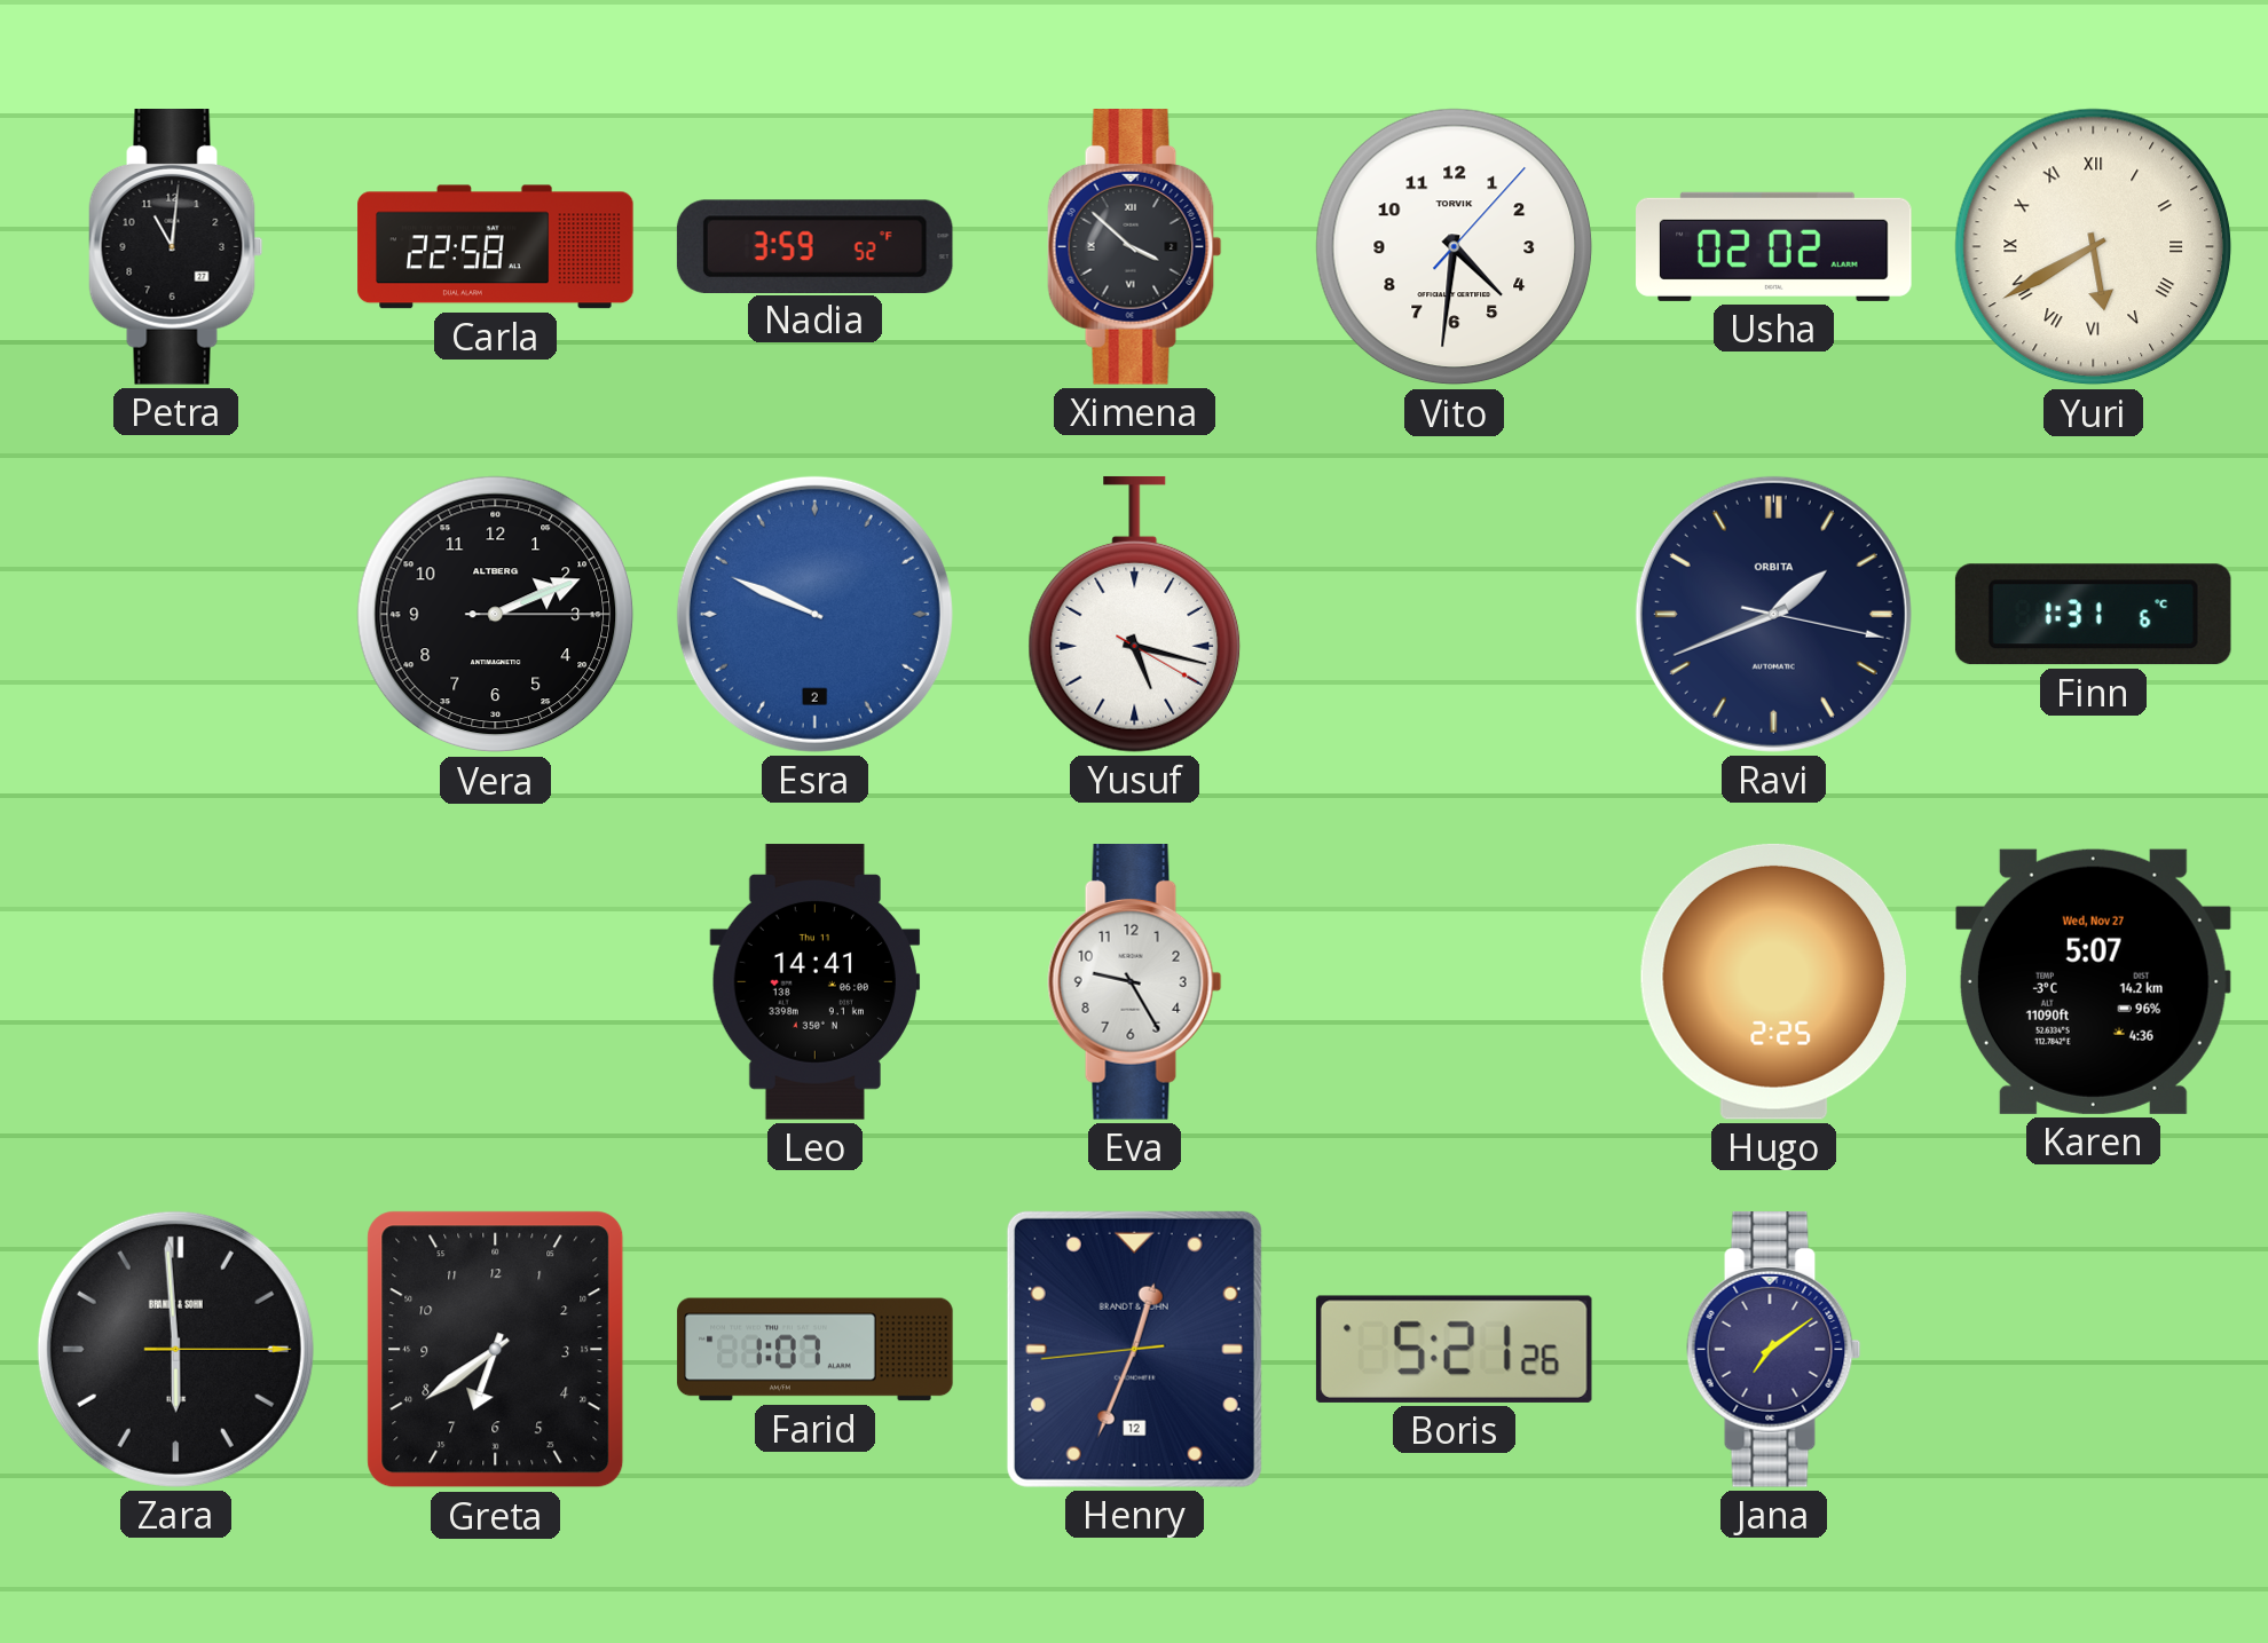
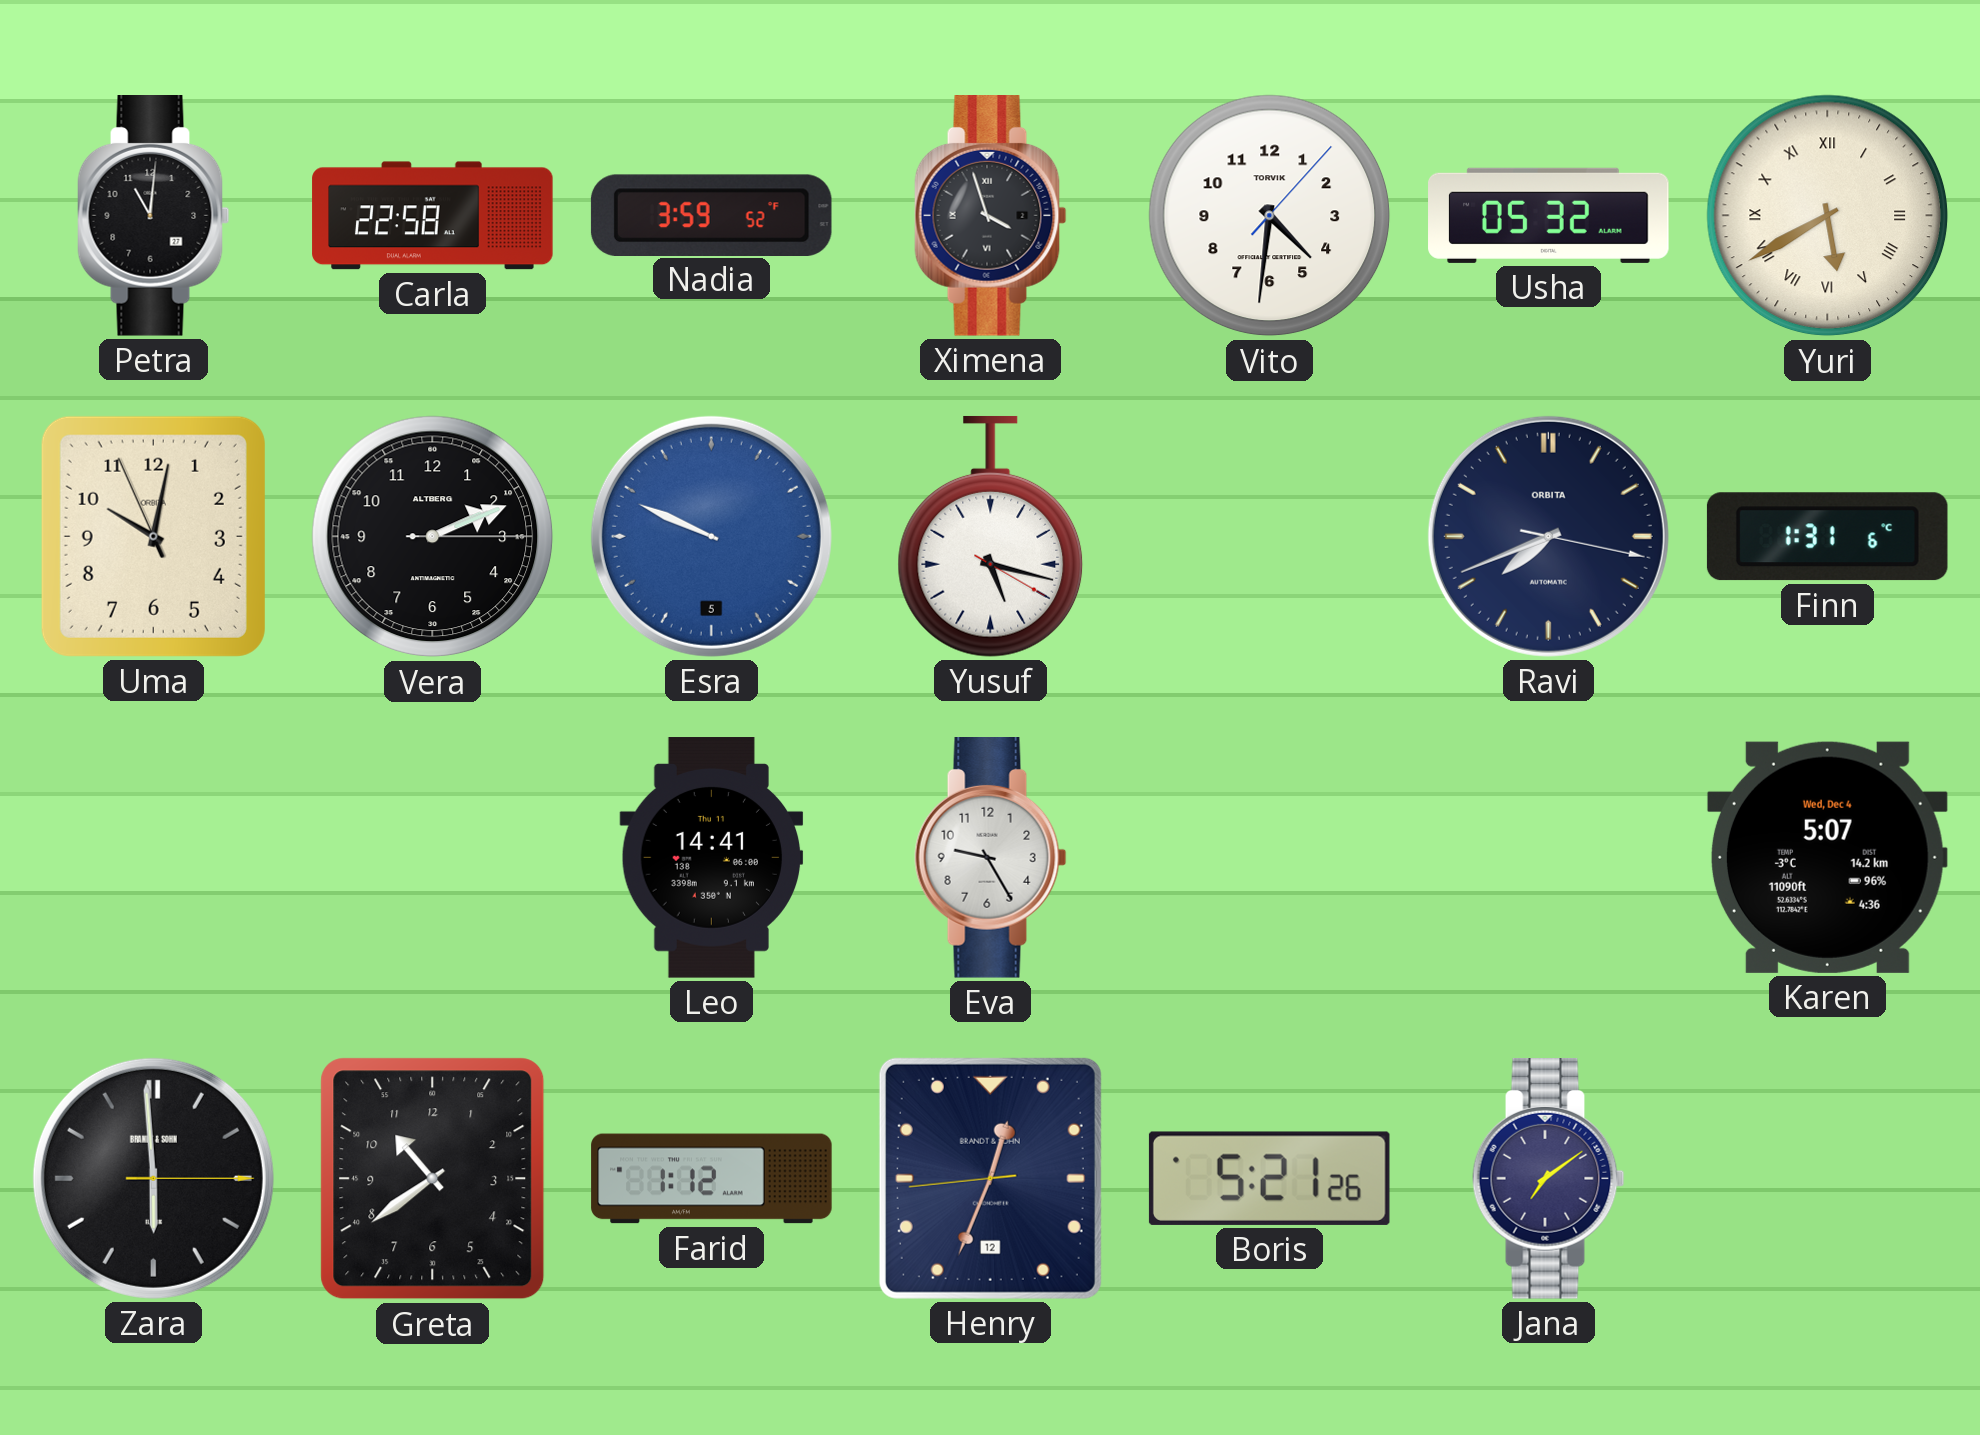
Ximena: 3:52 -> 3:57 (991, 216)
Usha: 02:02 -> 05:32 (1549, 215)
Uma: none -> 10:01 (153, 536)
Esra date: 2 -> 5 (711, 536)
Ravi: 1:41 -> 7:41 (1548, 536)
Hugo: 2:25 -> none (1773, 981)
Karen date: Wed, Nov 27 -> Wed, Dec 4 (1827, 857)
Greta: 6:39 -> 10:39 (433, 1179)
Farid: 1:07 -> 1:12 (712, 1179)
